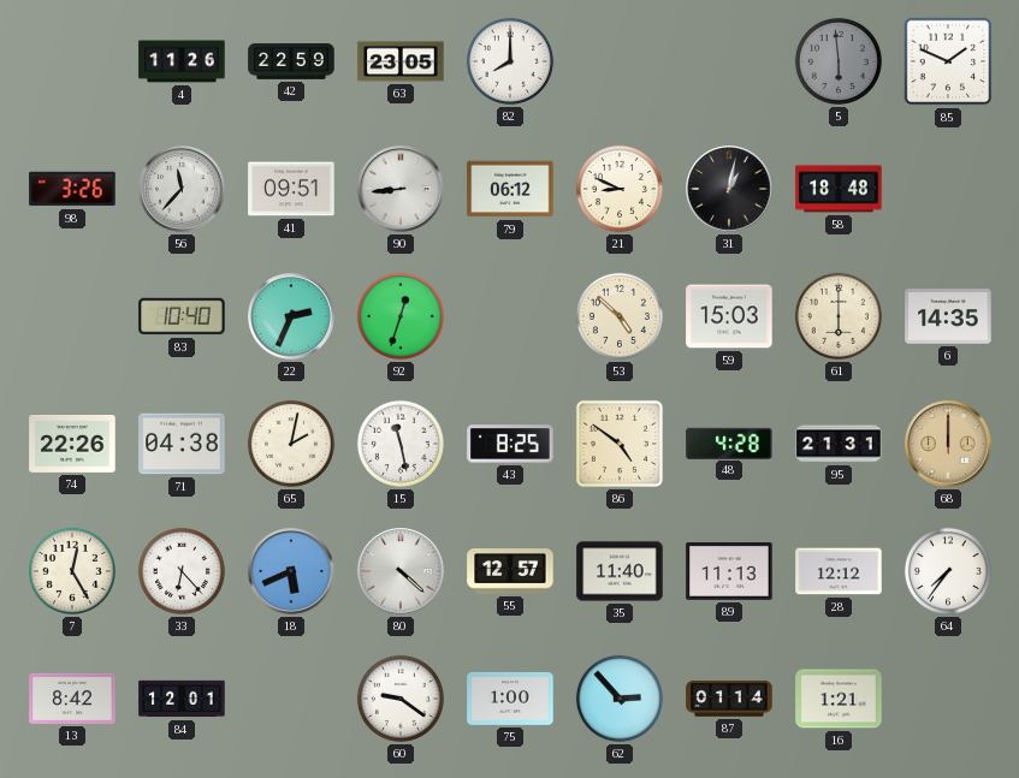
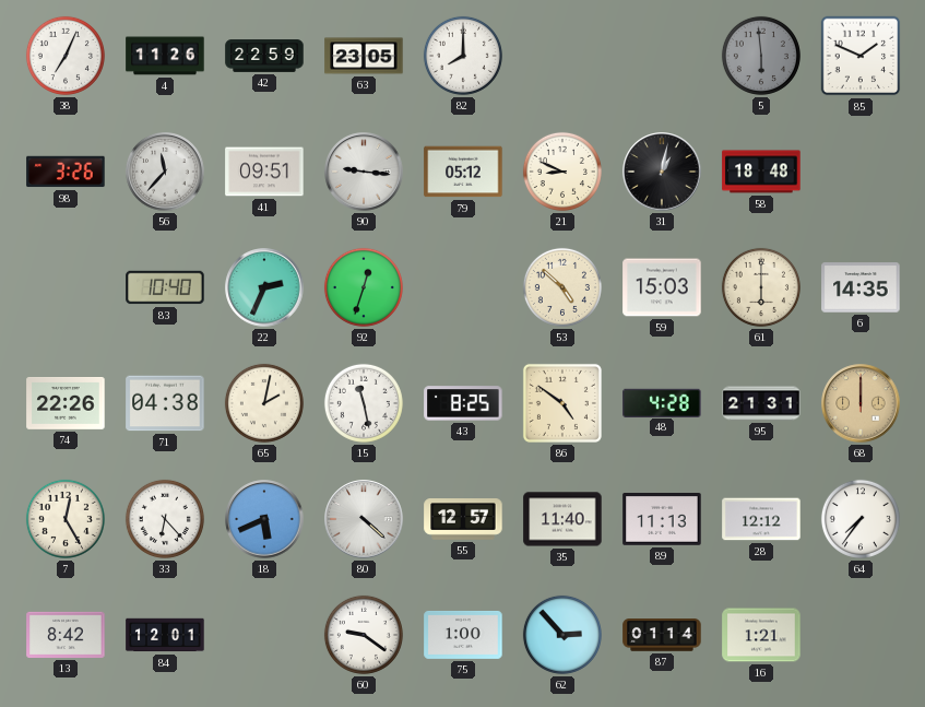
38: none -> 7:04 (66, 56)
90: 8:44 -> 9:16 (364, 172)
79: 06:12 -> 05:12 (463, 172)
